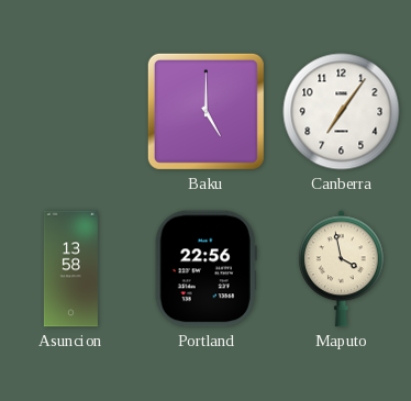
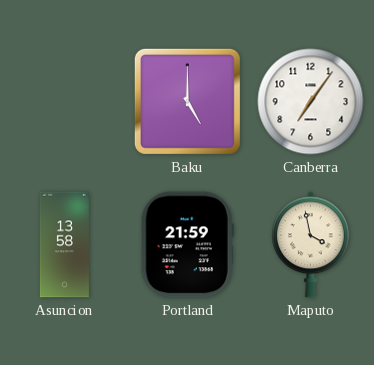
Portland: 22:56 -> 21:59 (187, 245)
